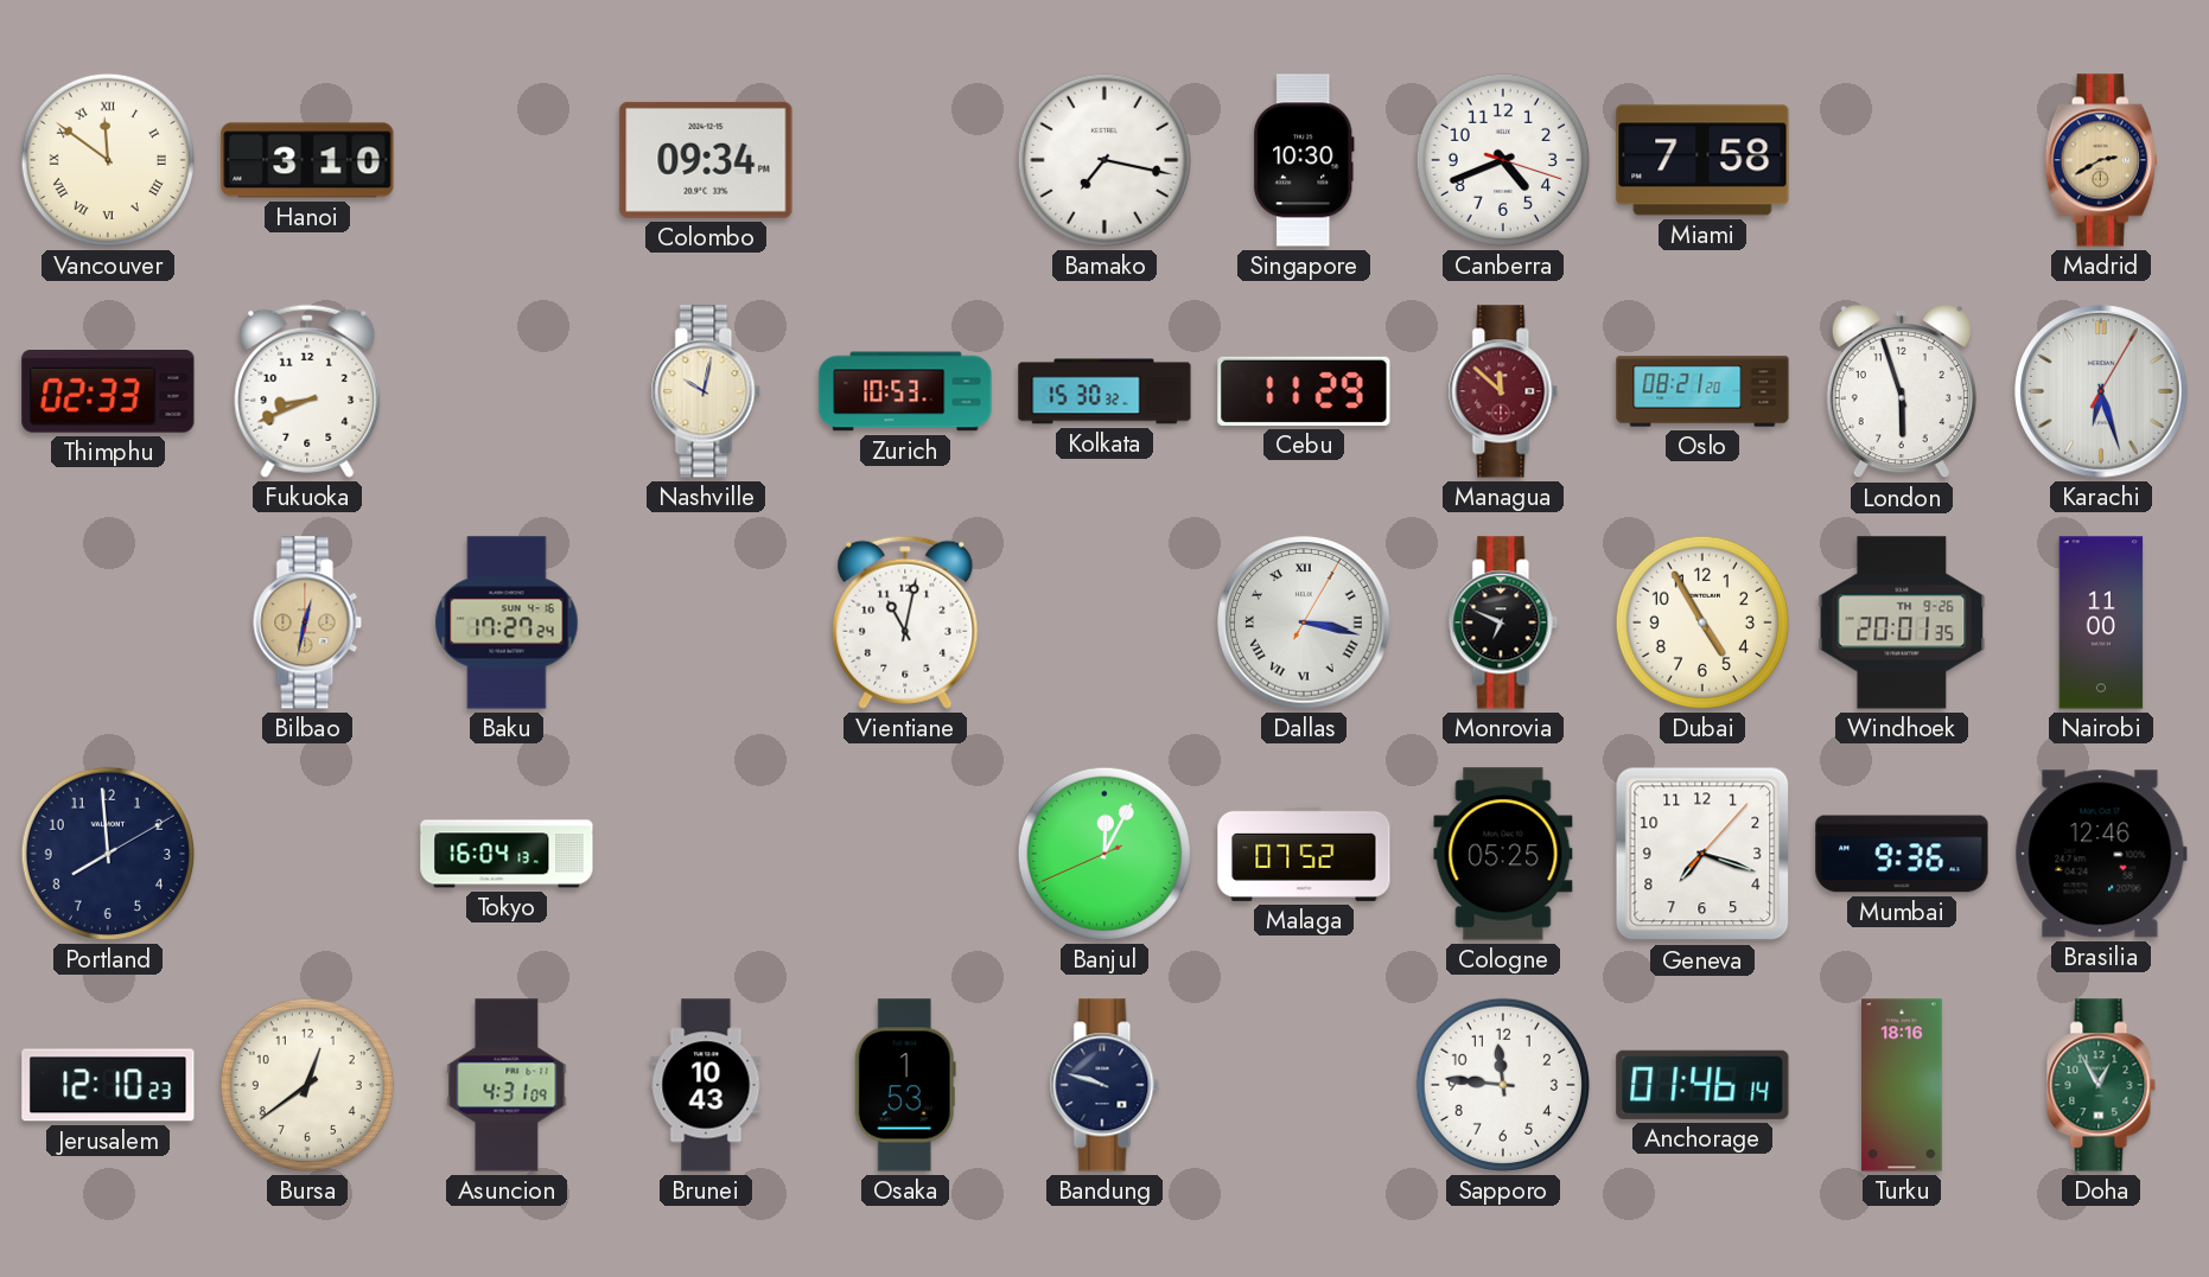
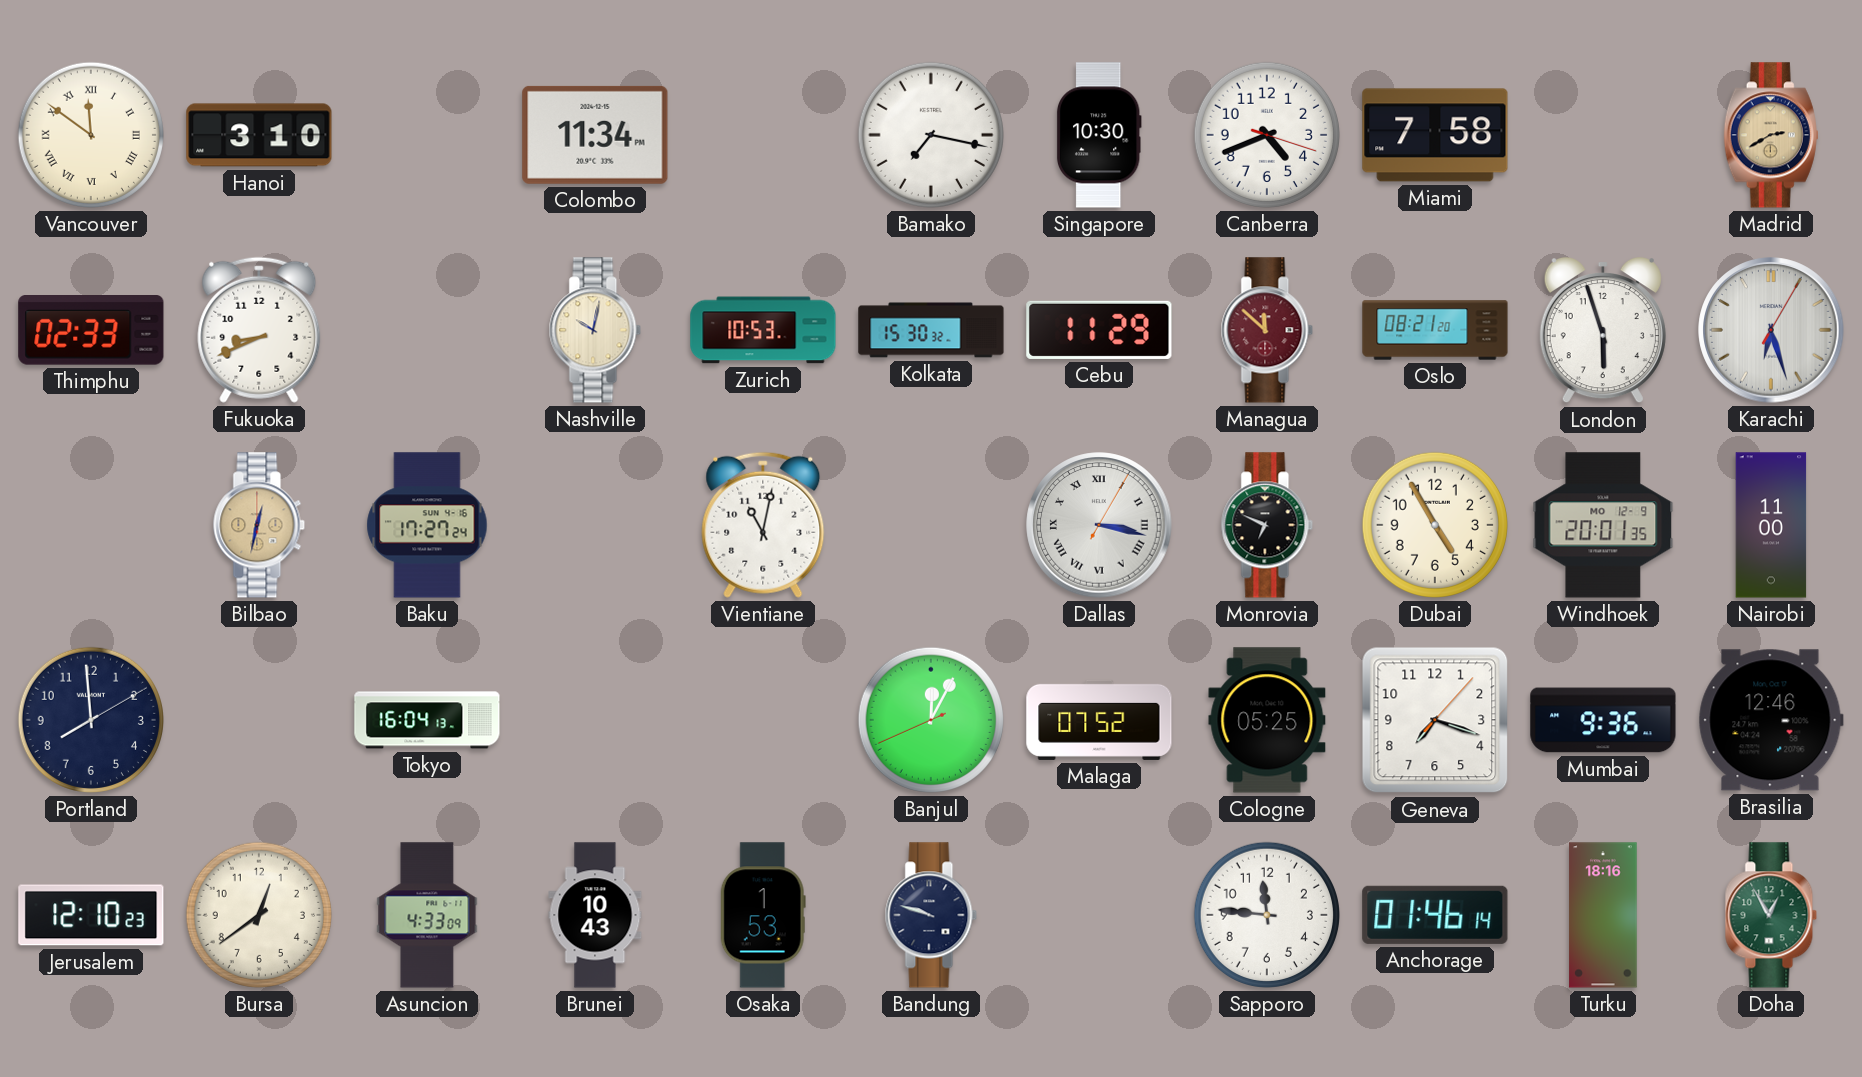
Colombo: 09:34 -> 11:34 (595, 135)
Windhoek date: TH 9-26 -> MO 12-9 (1603, 525)
Asuncion: 4:31 -> 4:33 (427, 915)
